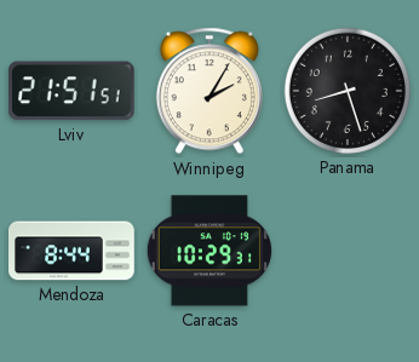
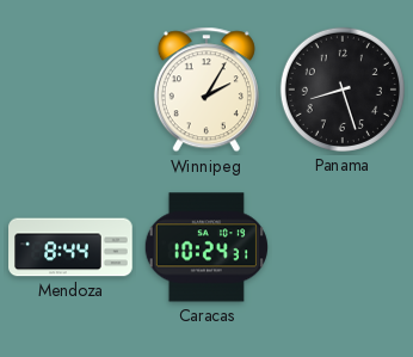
Lviv: 21:51 -> none (71, 91)
Caracas: 10:29 -> 10:24 (207, 247)
